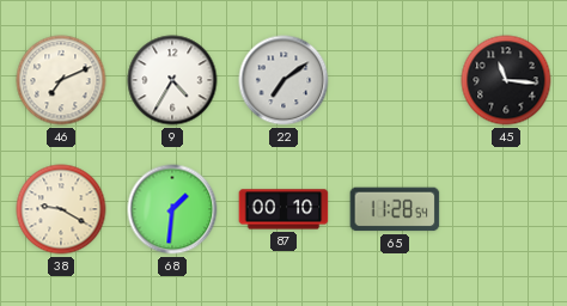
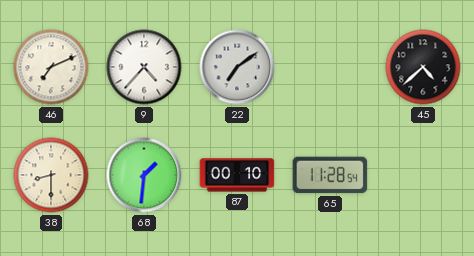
9: 4:35 -> 4:37 (144, 67)
45: 11:16 -> 4:38 (423, 67)
38: 9:20 -> 8:30 (51, 175)
